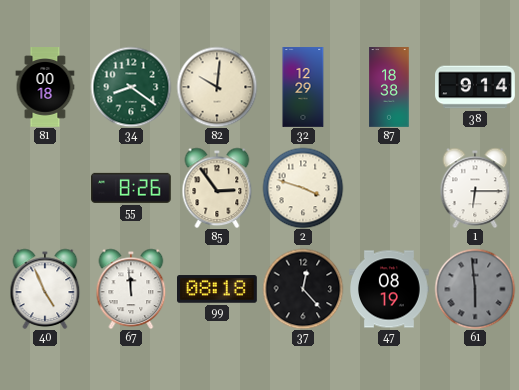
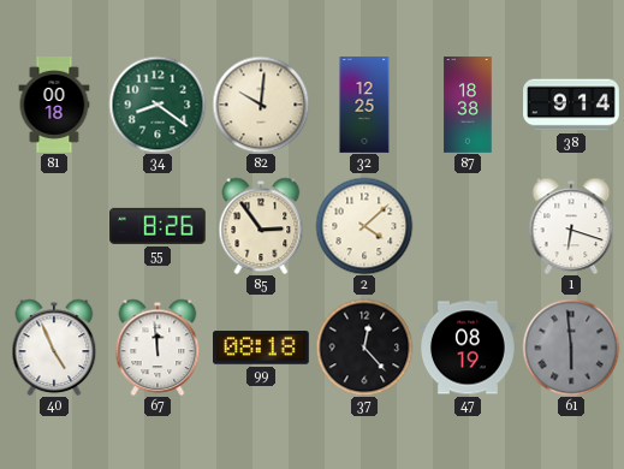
32: 12:29 -> 12:25 (364, 105)
2: 3:48 -> 4:08 (364, 226)
1: 6:15 -> 6:18 (571, 226)
